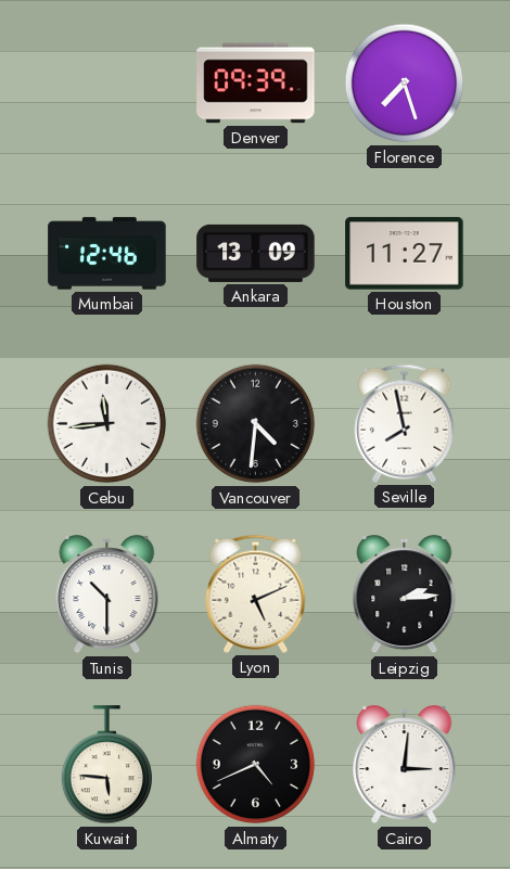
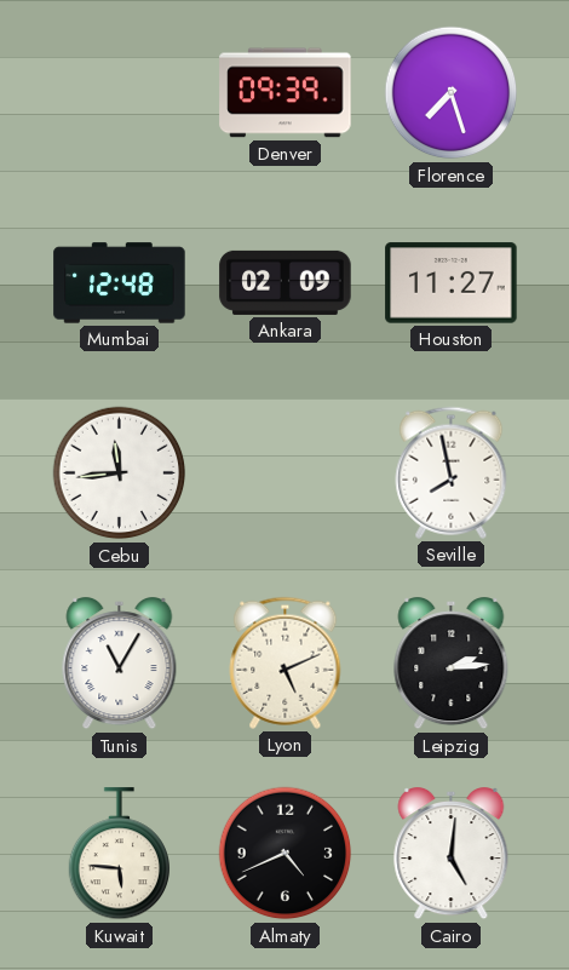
Mumbai: 12:46 -> 12:48 (120, 283)
Ankara: 13:09 -> 02:09 (286, 282)
Vancouver: 4:31 -> none (256, 424)
Tunis: 10:30 -> 11:05 (120, 665)
Cairo: 3:01 -> 5:01 (452, 855)
